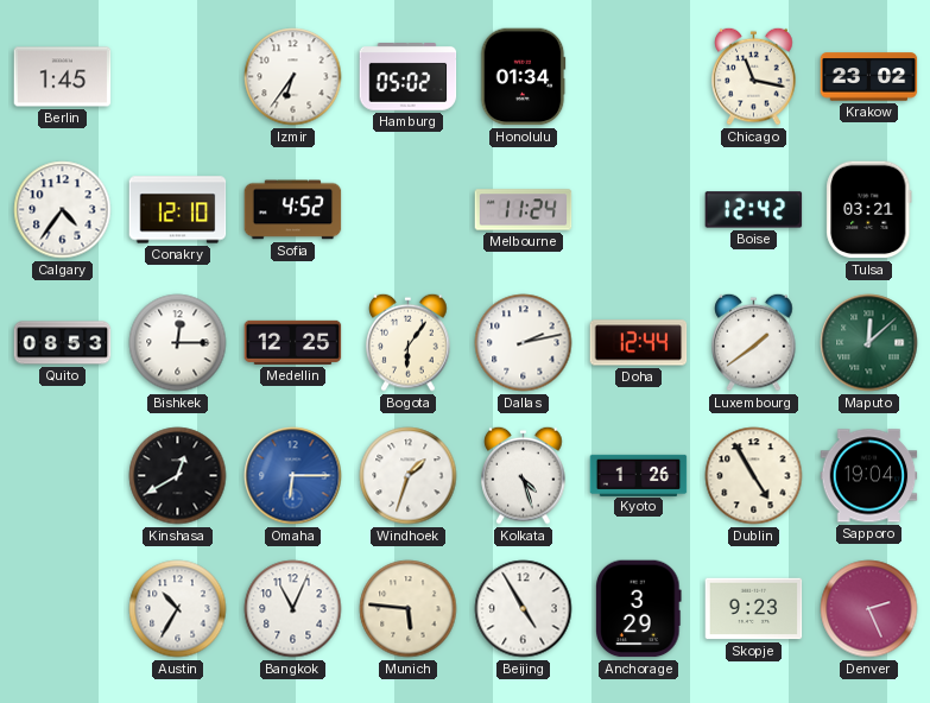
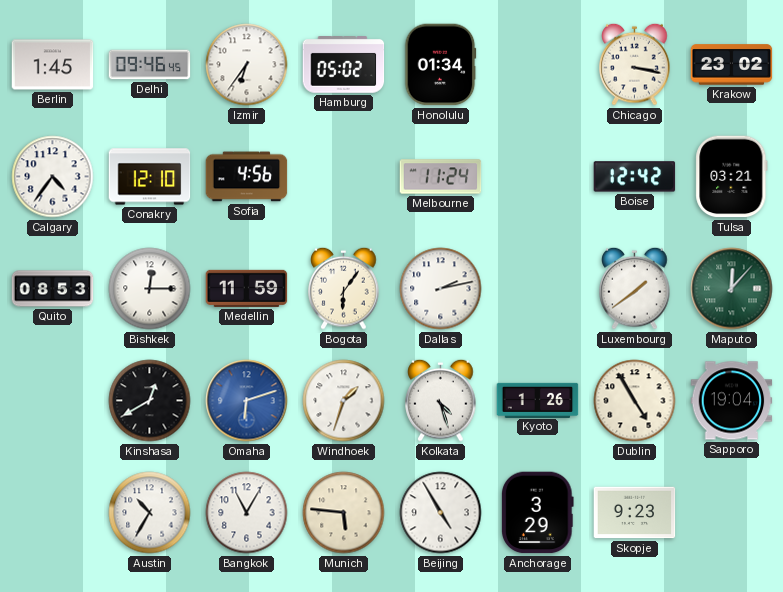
Delhi: none -> 09:46 (150, 65)
Chicago: 11:17 -> 3:17 (635, 64)
Sofia: 4:52 -> 4:56 (247, 177)
Medellin: 12:25 -> 11:59 (247, 288)
Doha: 12:44 -> none (639, 343)
Maputo: 12:08 -> 12:07 (732, 289)
Omaha: 6:15 -> 6:12 (247, 401)
Bangkok: 11:04 -> 11:05 (247, 513)
Denver: 2:26 -> none (869, 609)
